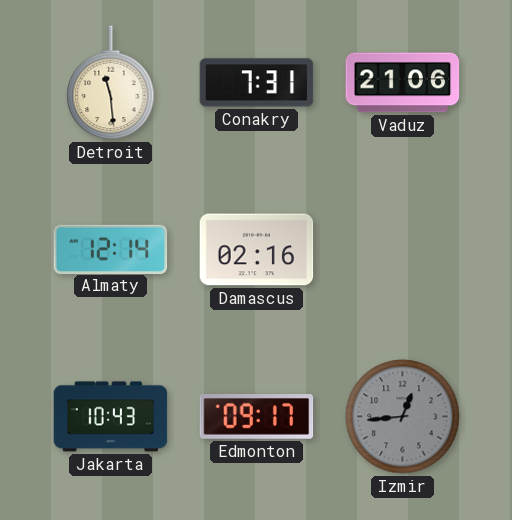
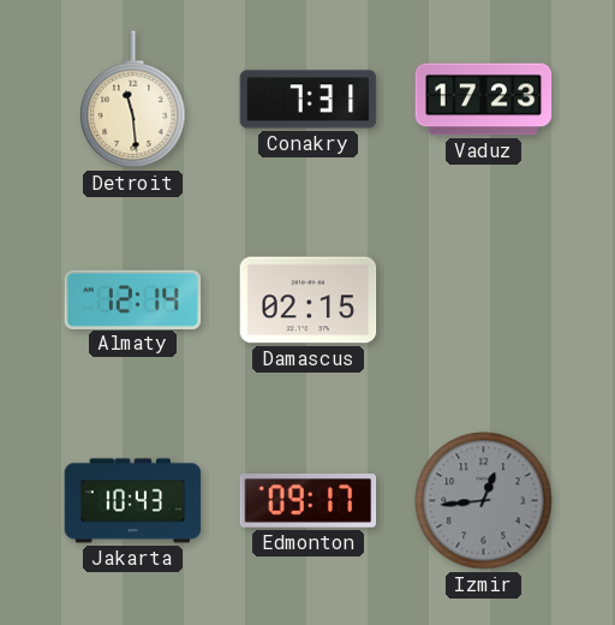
Vaduz: 21:06 -> 17:23 (484, 100)
Damascus: 02:16 -> 02:15 (309, 300)
